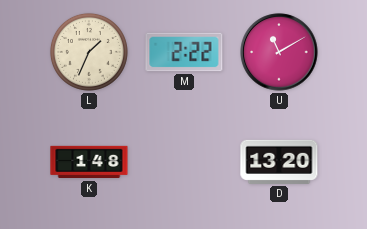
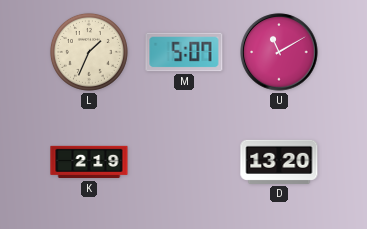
M: 2:22 -> 5:07 (184, 52)
K: 1:48 -> 2:19 (89, 162)
